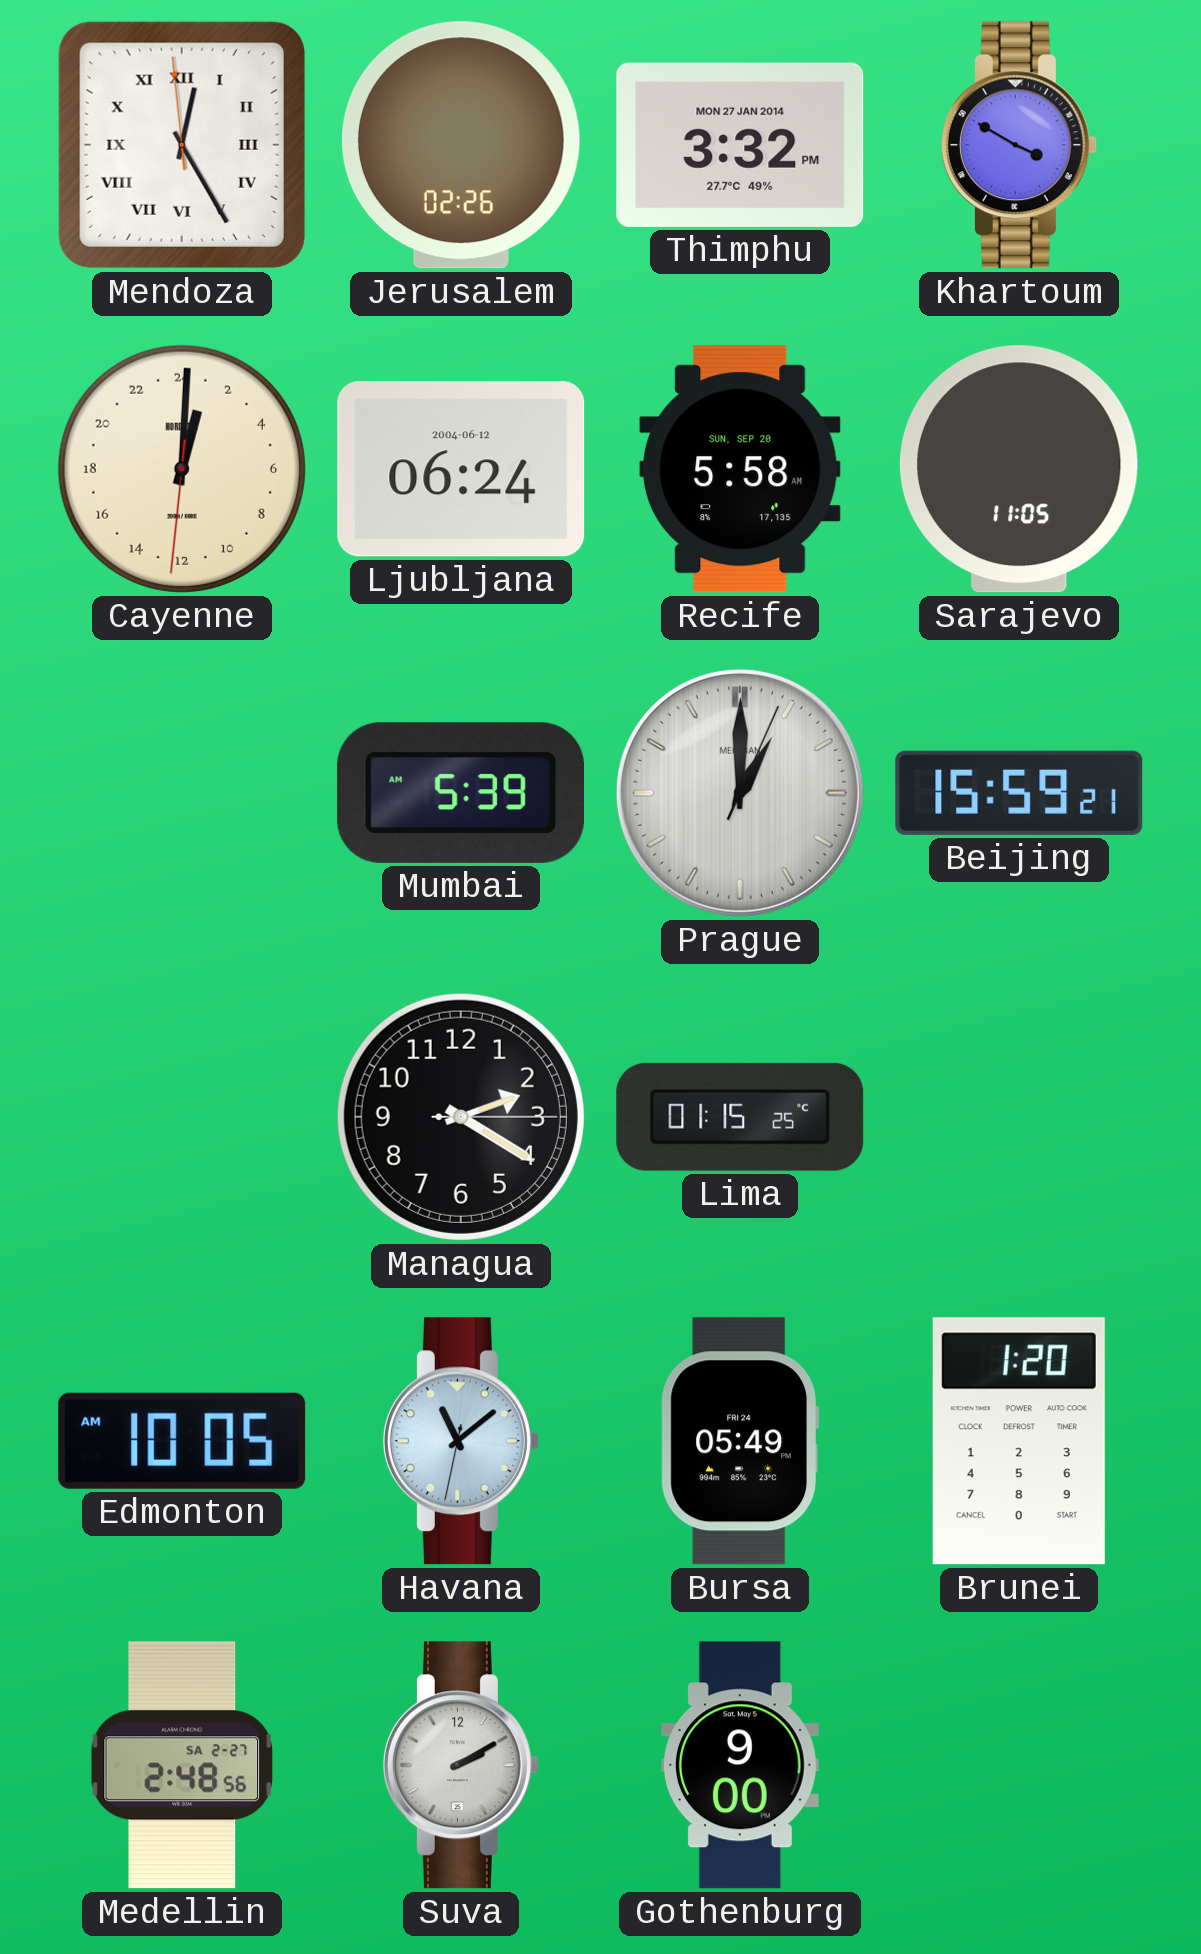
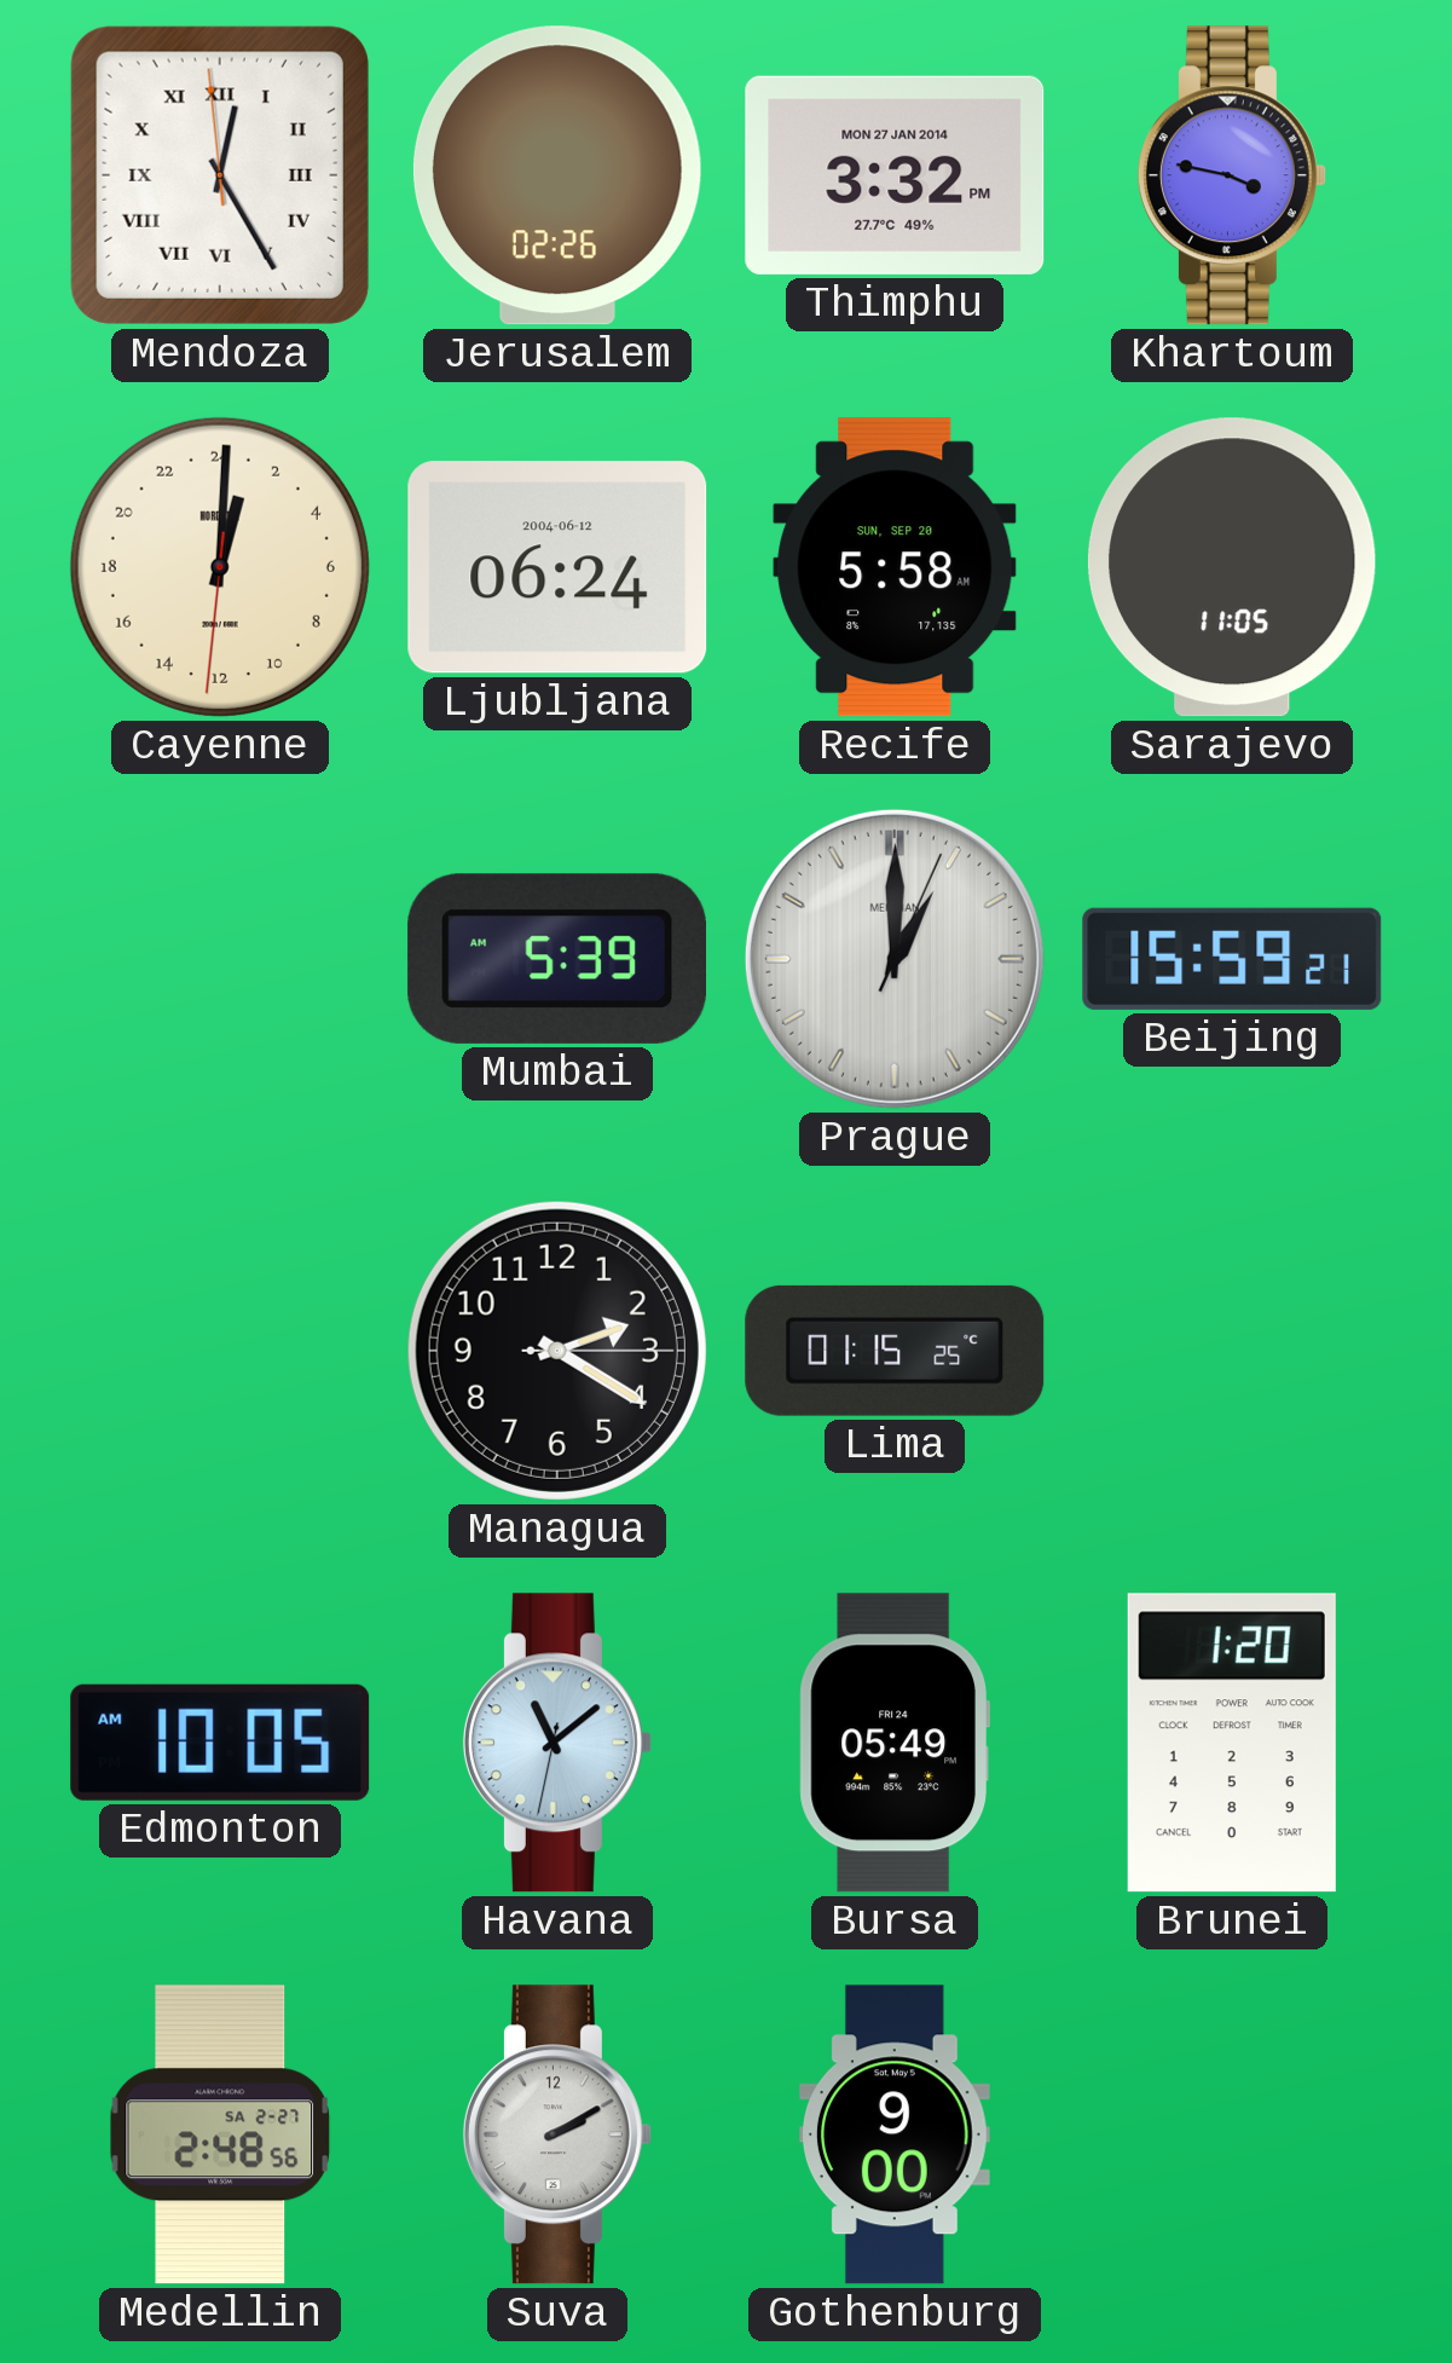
Khartoum: 3:50 -> 3:47 (1232, 175)
